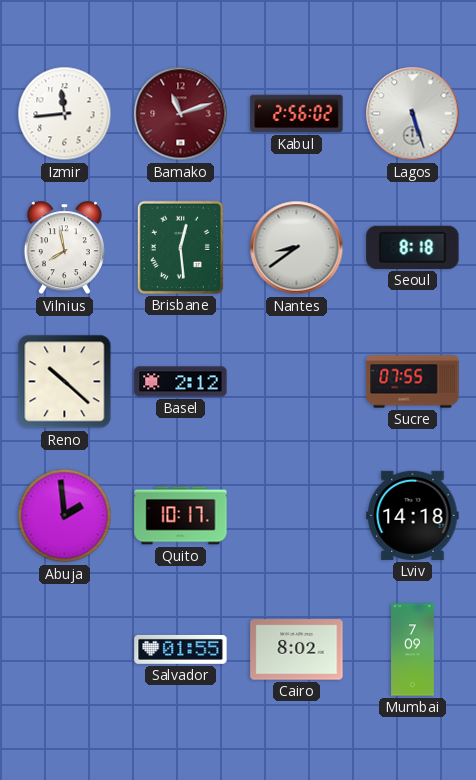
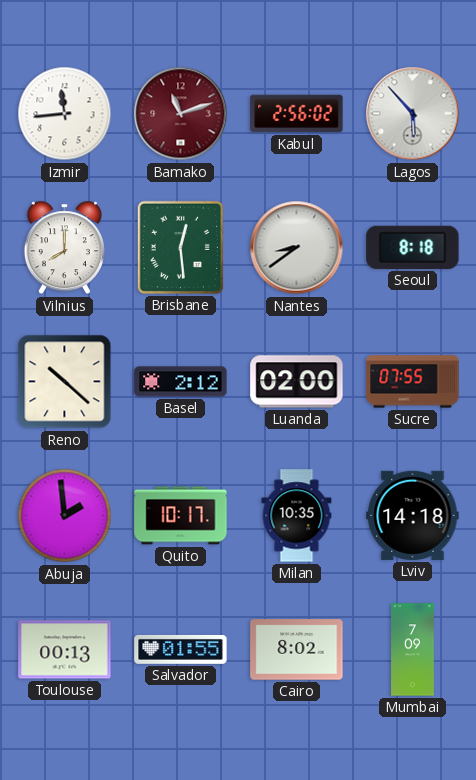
Lagos: 5:27 -> 5:53 (413, 114)
Vilnius: 7:58 -> 8:00 (64, 248)
Luanda: none -> 02:00 (297, 382)
Milan: none -> 10:35 (297, 516)
Toulouse: none -> 00:13 (65, 650)
